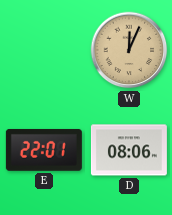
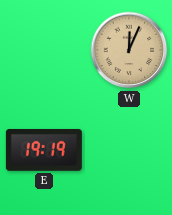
E: 22:01 -> 19:19 (44, 150)
D: 08:06 -> none (129, 150)
